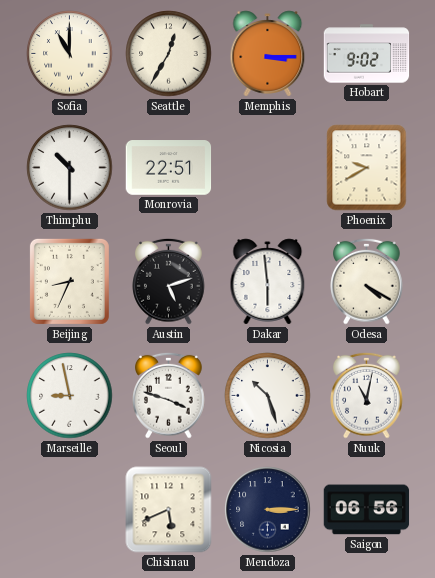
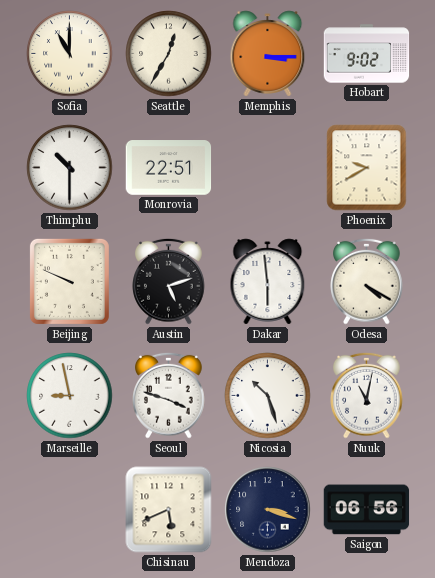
Beijing: 8:34 -> 9:49 (69, 281)
Mendoza: 3:15 -> 3:18 (268, 510)
